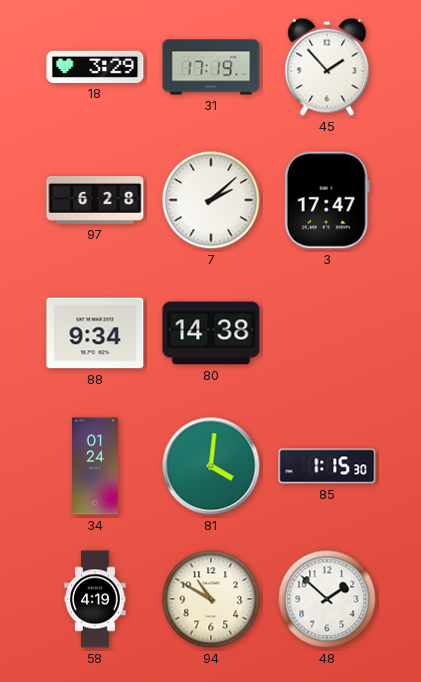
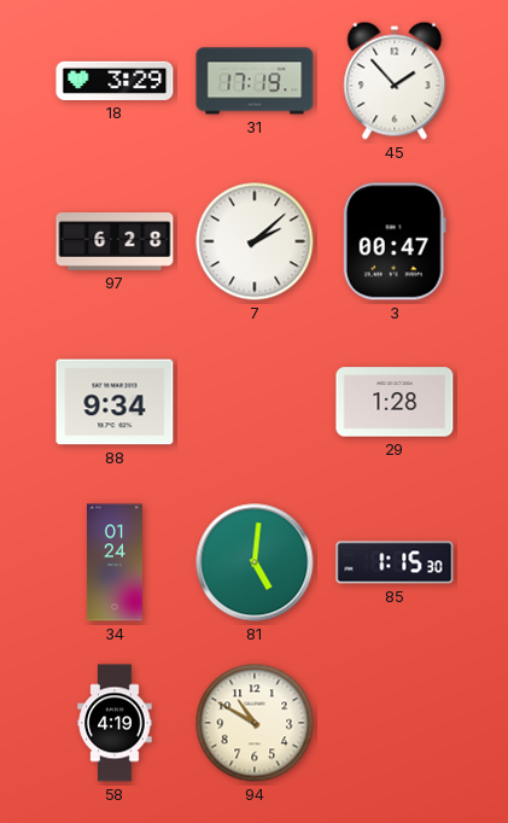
3: 17:47 -> 00:47 (395, 241)
80: 14:38 -> none (211, 333)
29: none -> 1:28 (395, 402)
81: 4:01 -> 5:01 (255, 562)
48: 1:52 -> none (327, 599)
